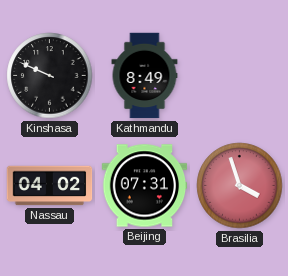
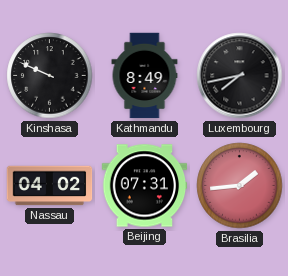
Luxembourg: none -> 7:43 (240, 76)
Brasilia: 3:57 -> 1:44 (240, 186)
